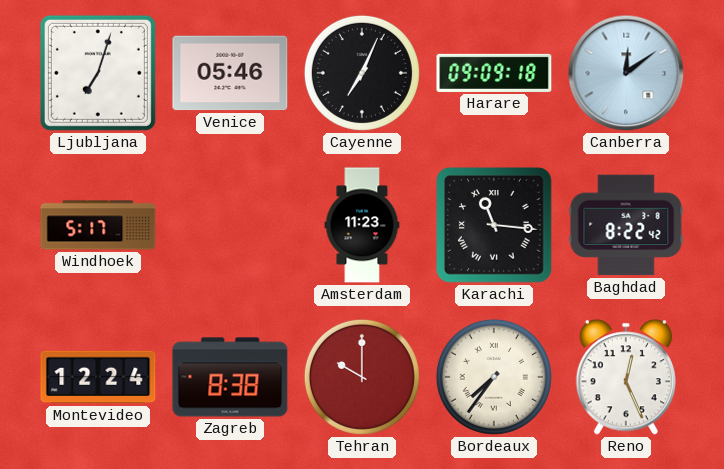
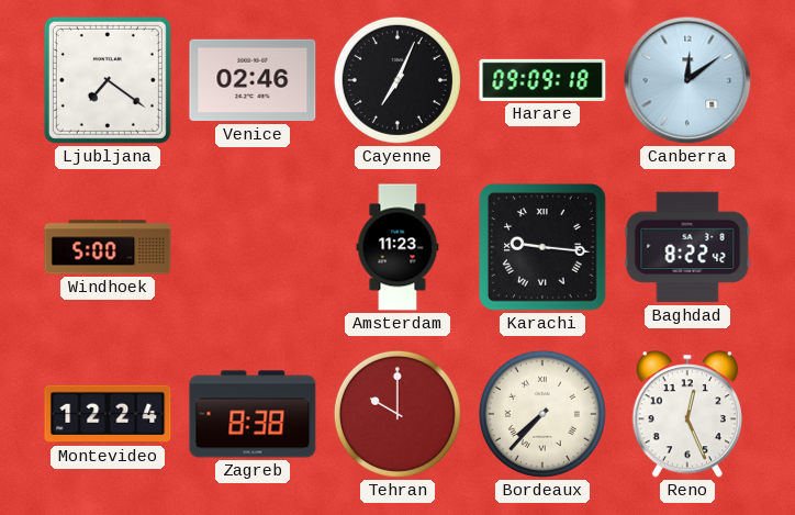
Ljubljana: 7:03 -> 7:21 (108, 80)
Venice: 05:46 -> 02:46 (253, 80)
Windhoek: 5:17 -> 5:00 (108, 247)
Karachi: 11:16 -> 9:16 (542, 247)
Bordeaux: 7:36 -> 7:37 (542, 414)
